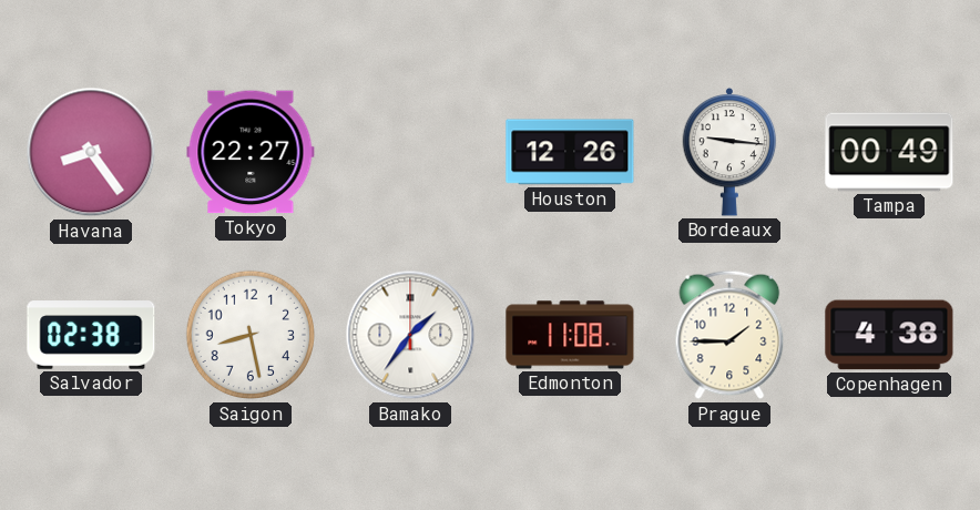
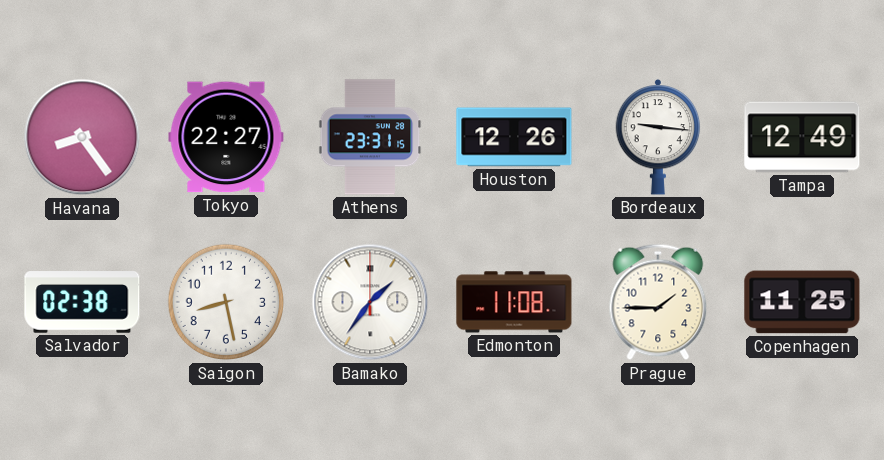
Athens: none -> 23:31 (370, 137)
Tampa: 00:49 -> 12:49 (802, 137)
Copenhagen: 4:38 -> 11:25 (802, 302)
